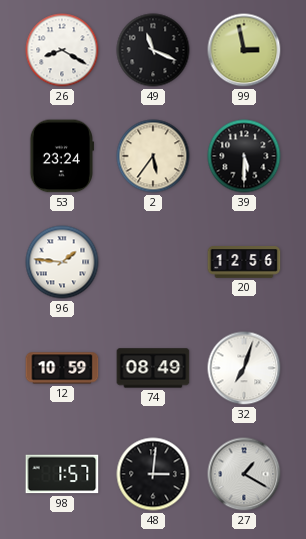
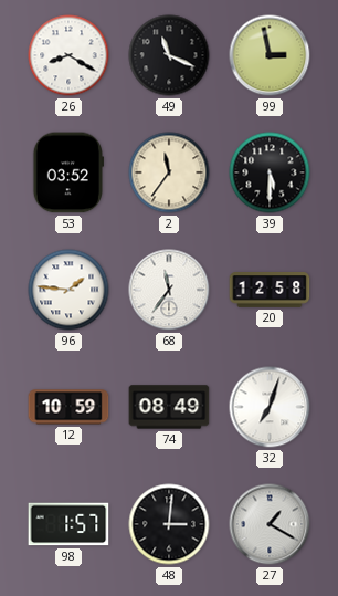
53: 23:24 -> 03:52 (67, 172)
2: 5:36 -> 11:36 (169, 172)
68: none -> 11:36 (169, 290)
20: 12:56 -> 12:58 (270, 290)
